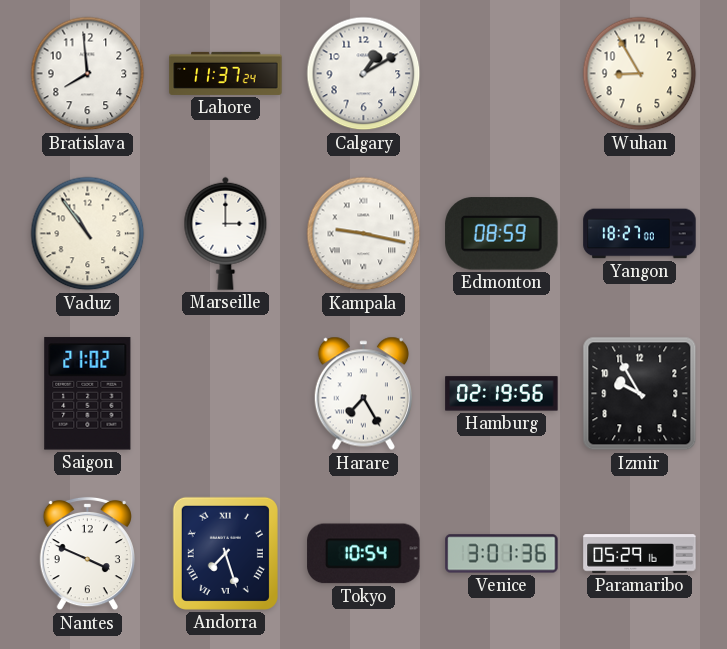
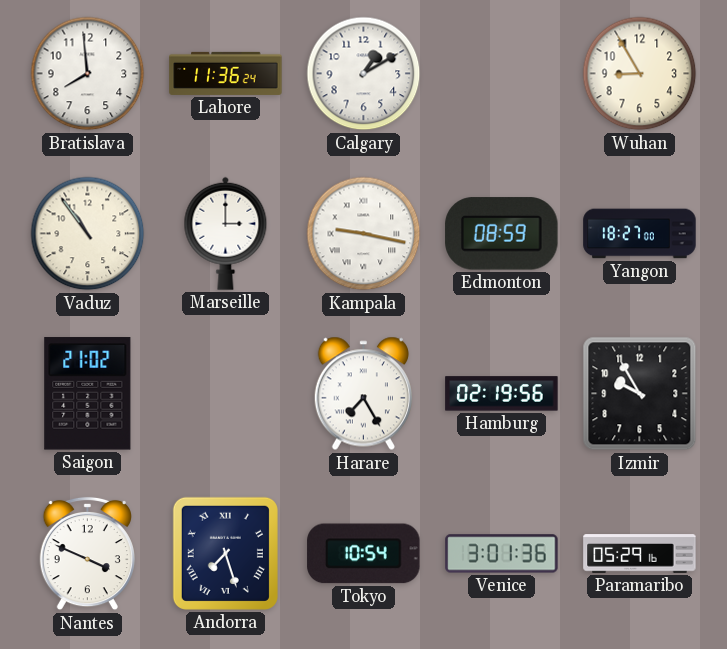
Lahore: 11:37 -> 11:36 (226, 73)
